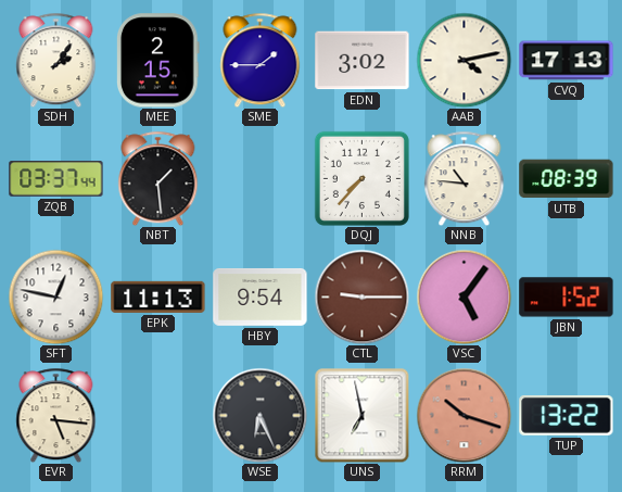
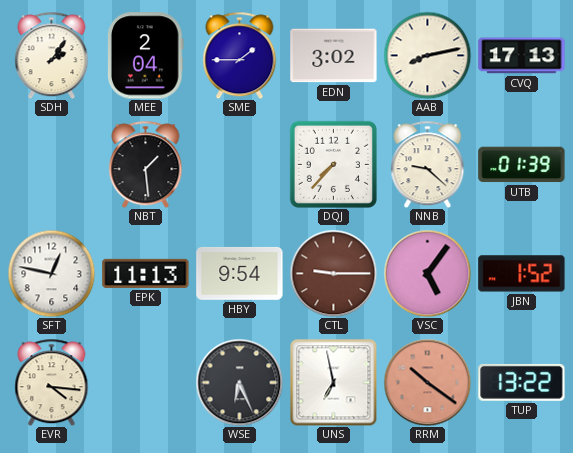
MEE: 2:15 -> 2:04 (146, 56)
AAB: 4:13 -> 8:13 (427, 55)
ZQB: 03:37 -> none (56, 179)
NNB: 10:46 -> 9:22 (428, 164)
UTB: 08:39 -> 01:39 (522, 165)
EVR: 5:16 -> 4:16 (52, 382)
RRM: 10:18 -> 10:21 (427, 382)
